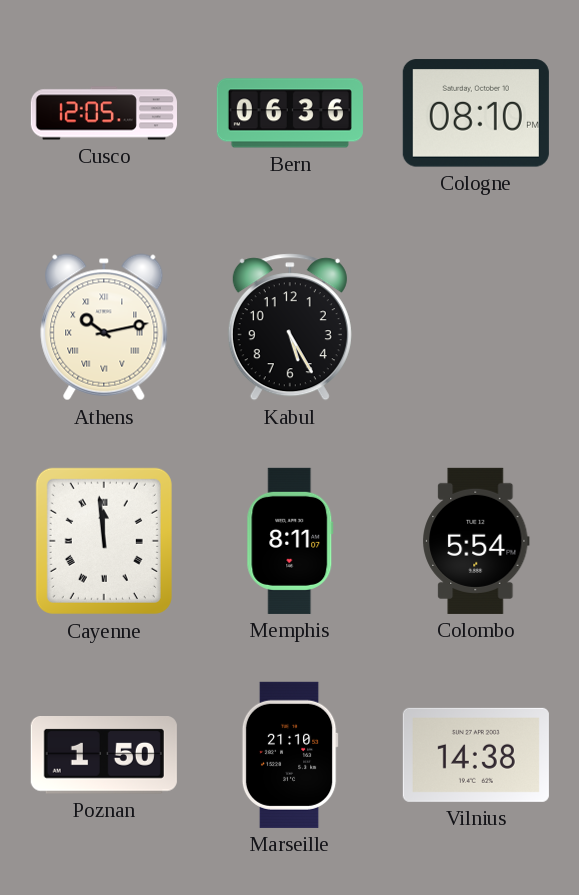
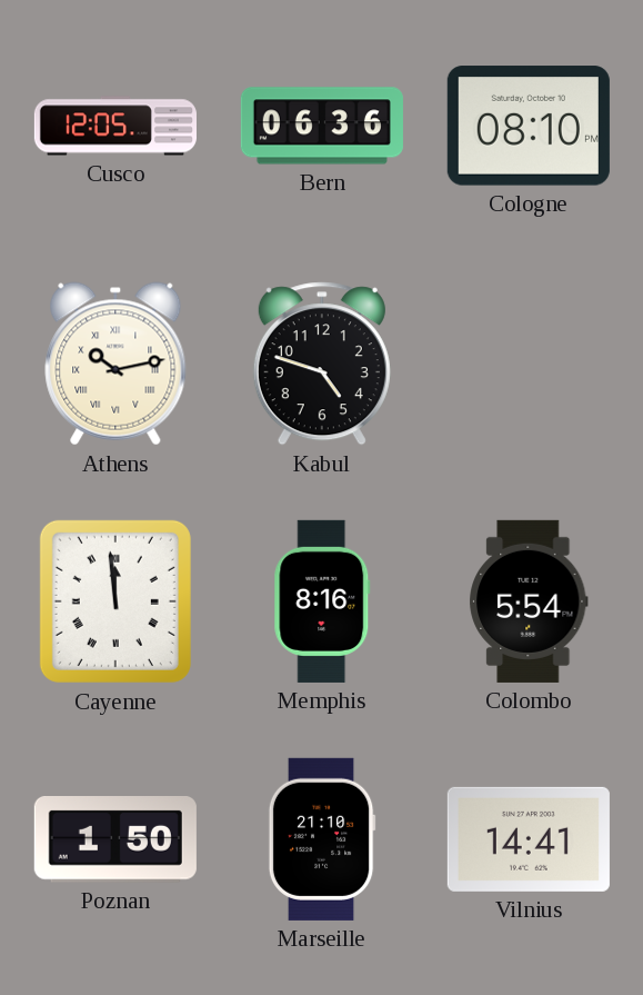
Kabul: 5:25 -> 4:48 (322, 364)
Memphis: 8:11 -> 8:16 (322, 601)
Vilnius: 14:38 -> 14:41 (529, 839)
